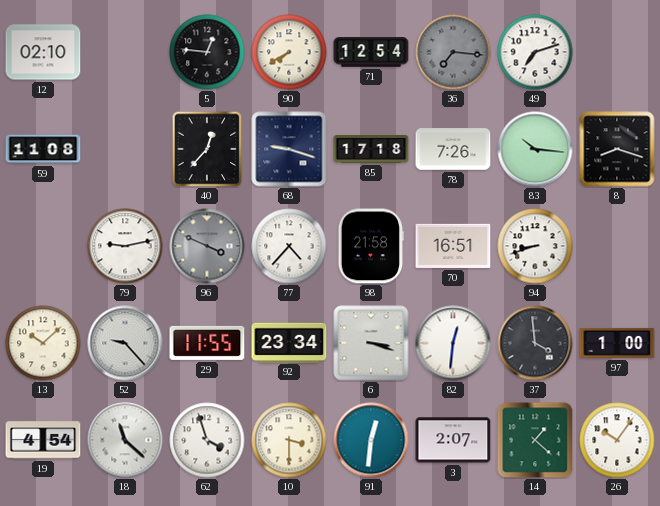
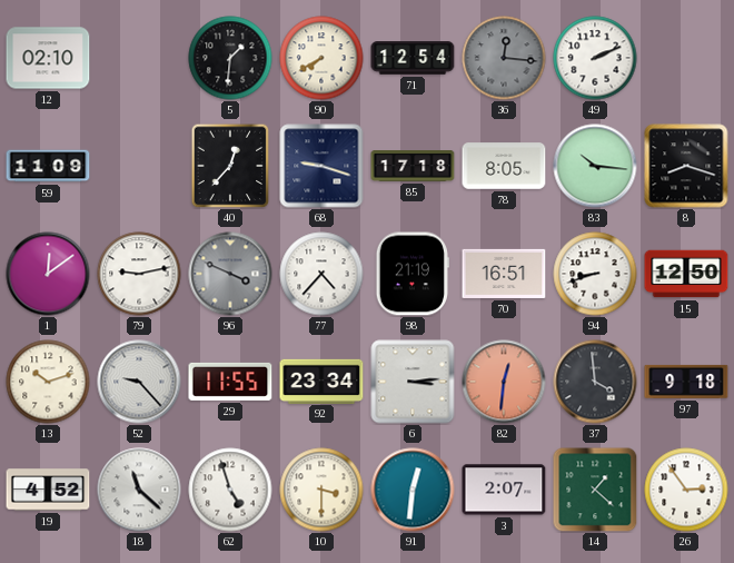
5: 12:46 -> 1:31 (230, 58)
36: 7:16 -> 12:16 (504, 58)
49: 7:12 -> 2:11 (595, 58)
59: 11:08 -> 11:09 (48, 166)
78: 7:26 -> 8:05 (504, 166)
1: none -> 12:09 (48, 274)
98: 21:58 -> 21:19 (413, 274)
15: none -> 12:50 (686, 274)
13: 10:08 -> 10:12 (48, 382)
6: 3:18 -> 3:14 (413, 382)
82 dial: white -> salmon (504, 382)
97: 1:00 -> 9:18 (686, 382)
19: 4:54 -> 4:52 (48, 490)
62: 3:57 -> 4:57 (230, 490)
26: 10:06 -> 2:54 (686, 490)
